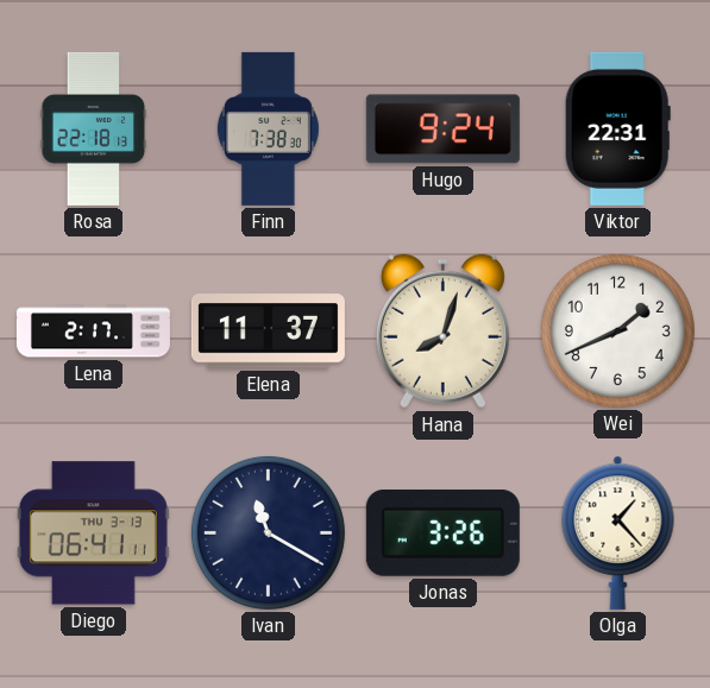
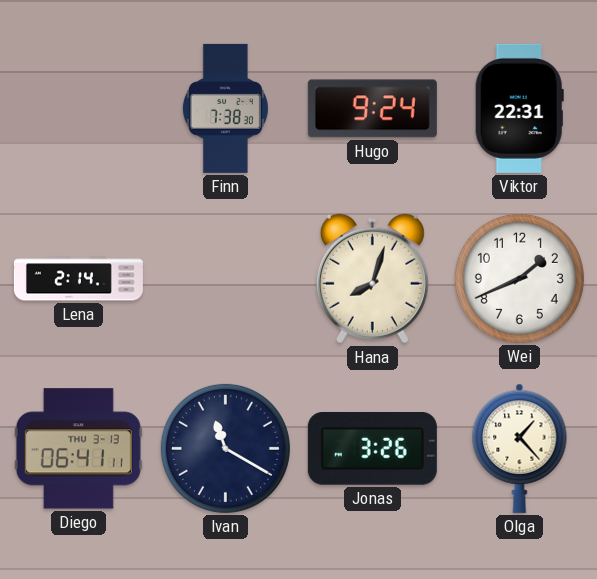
Rosa: 22:18 -> none (94, 128)
Lena: 2:17 -> 2:14 (78, 279)
Elena: 11:37 -> none (268, 332)
